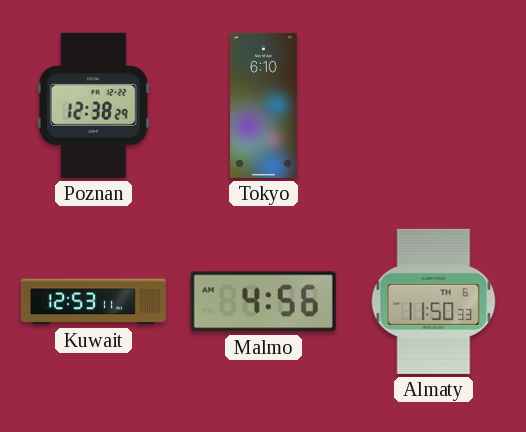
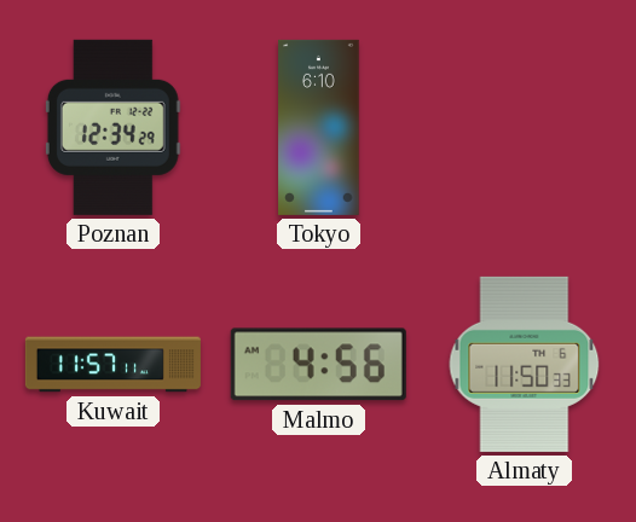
Poznan: 12:38 -> 12:34 (112, 127)
Kuwait: 12:53 -> 11:57 (112, 365)
